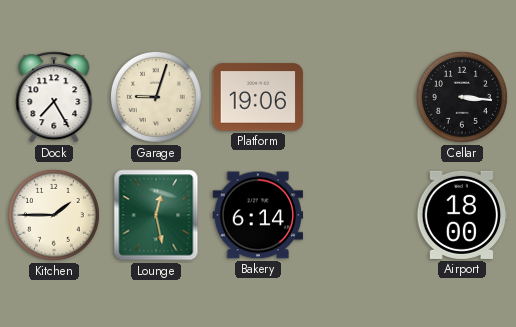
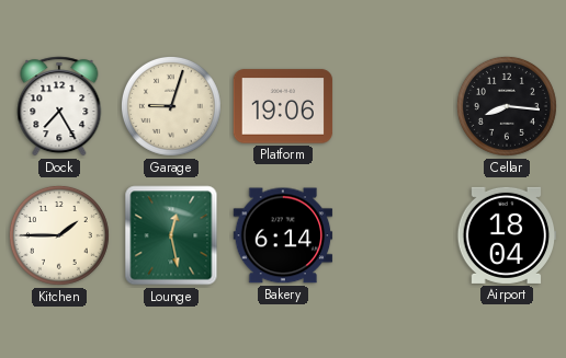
Cellar: 3:16 -> 8:16 (507, 106)
Airport: 18:00 -> 18:04 (507, 235)
